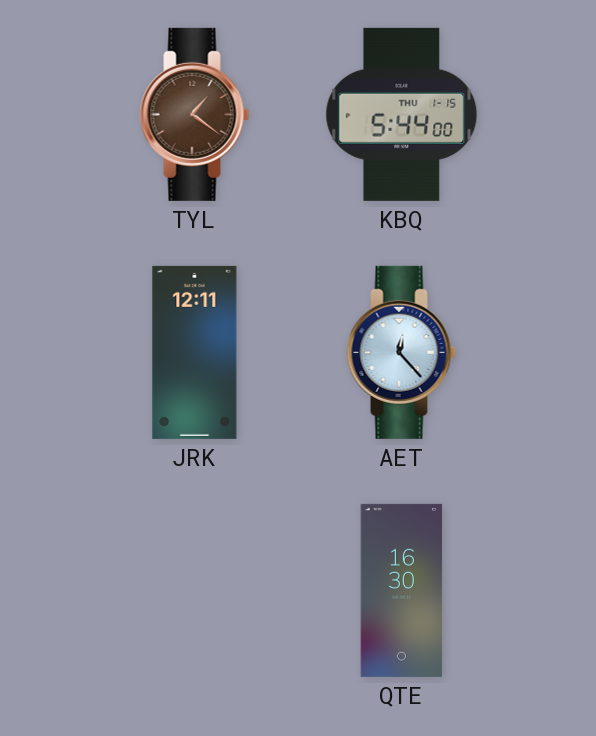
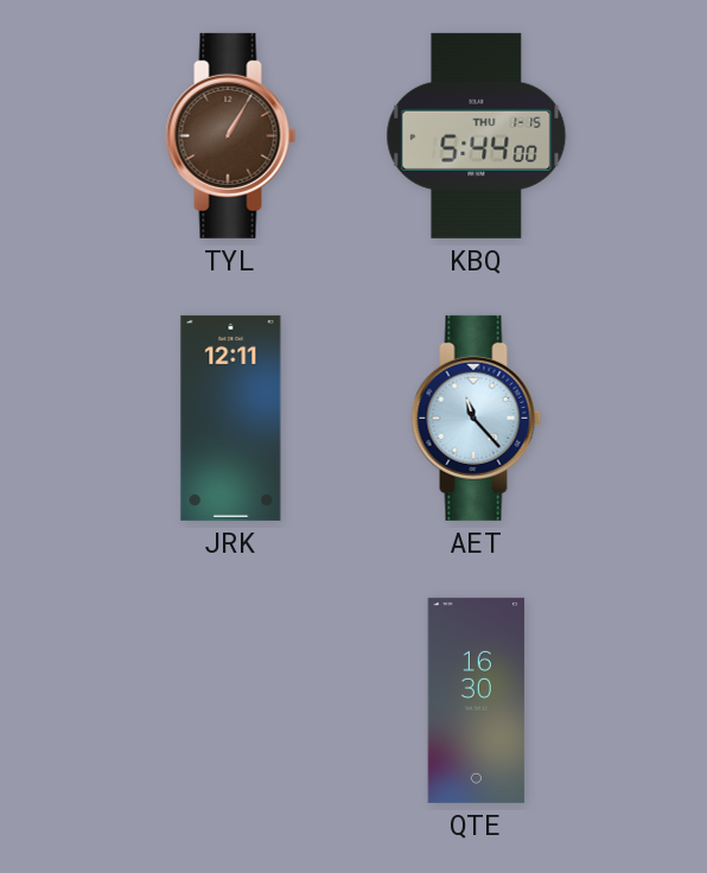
TYL: 1:21 -> 1:05 (231, 135)
AET: 12:23 -> 11:23 (477, 418)
